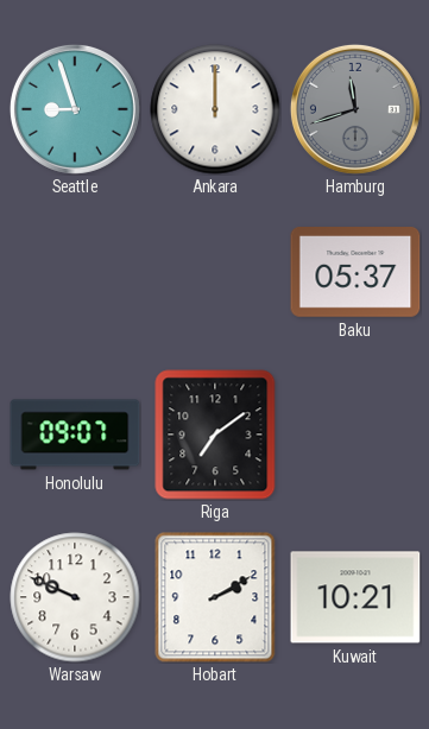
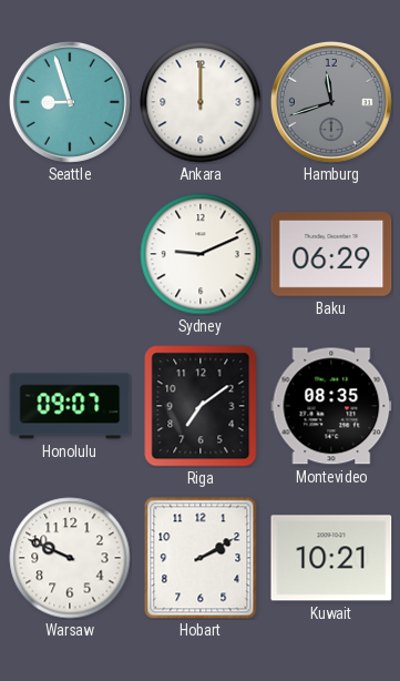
Sydney: none -> 9:11 (201, 254)
Baku: 05:37 -> 06:29 (331, 255)
Montevideo: none -> 08:35 (331, 406)
